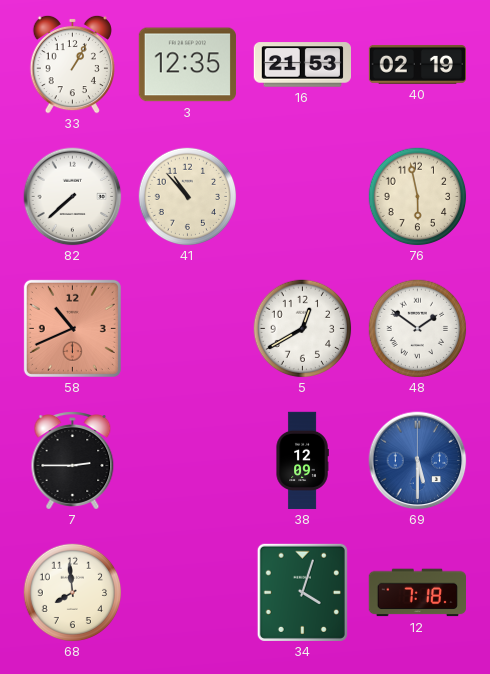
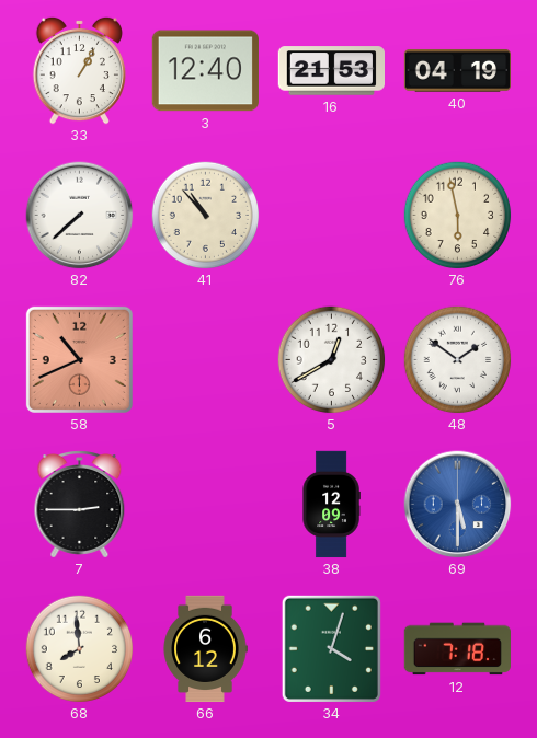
3: 12:35 -> 12:40 (205, 71)
40: 02:19 -> 04:19 (457, 71)
66: none -> 6:12 (205, 649)
